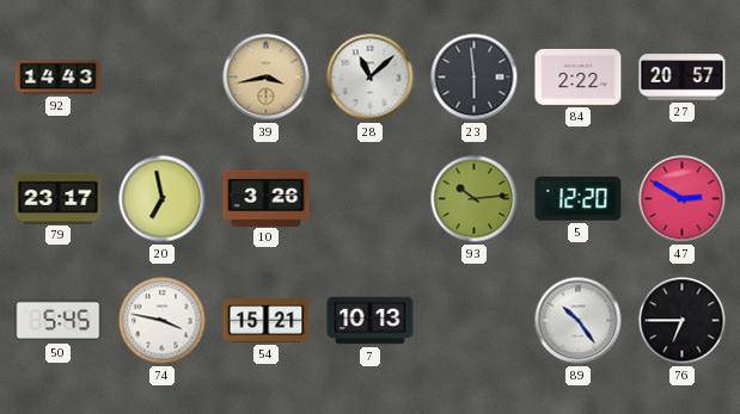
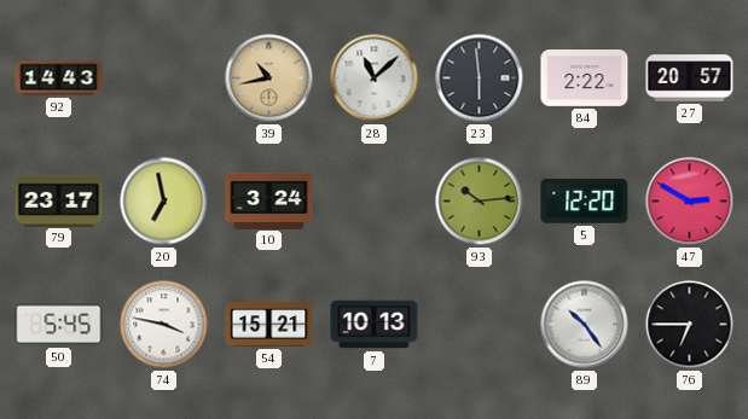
39: 3:43 -> 10:43 (269, 78)
10: 3:26 -> 3:24 (269, 200)
